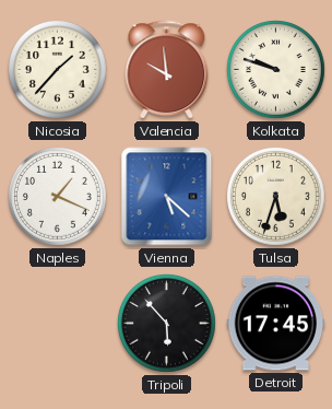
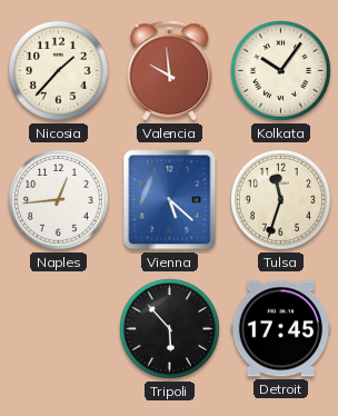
Kolkata: 9:48 -> 10:06 (281, 71)
Naples: 1:19 -> 12:44 (59, 200)
Tulsa: 5:33 -> 11:33 (281, 200)
